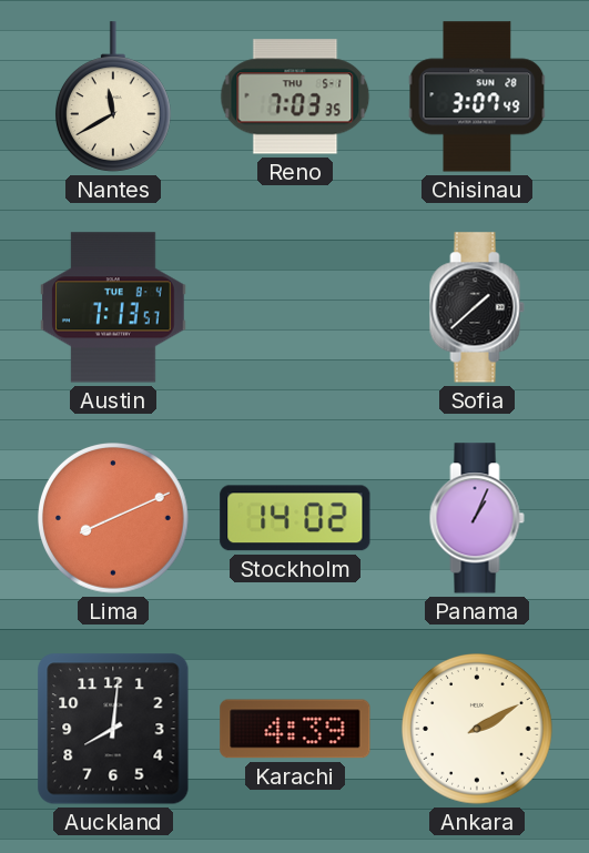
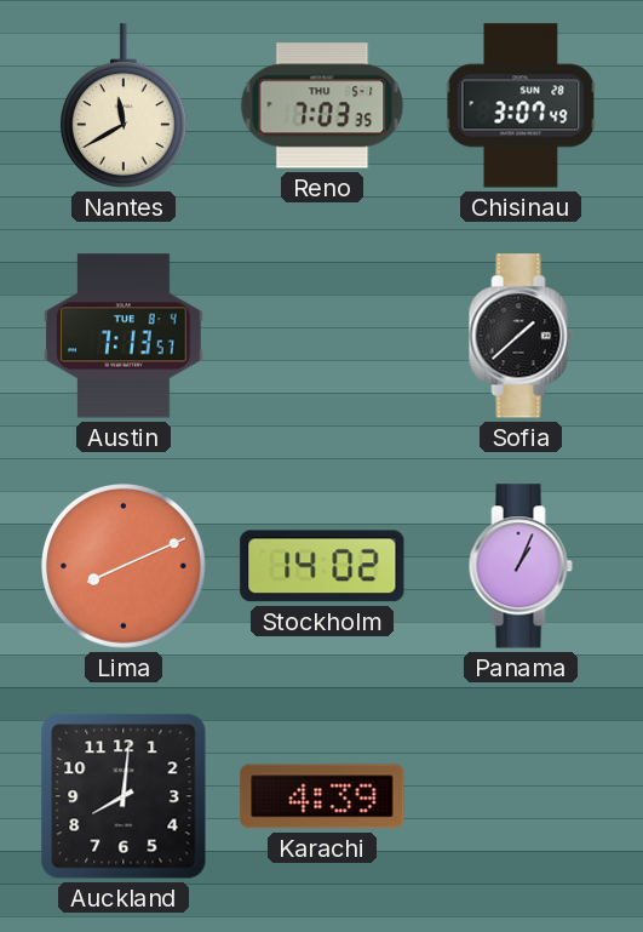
Ankara: 2:10 -> none (478, 730)
